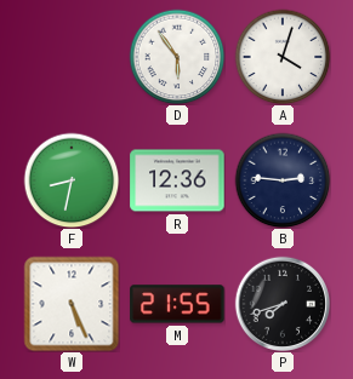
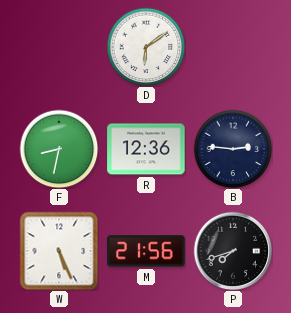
D: 5:54 -> 6:09 (146, 47)
A: 4:03 -> none (283, 57)
M: 21:55 -> 21:56 (146, 251)
